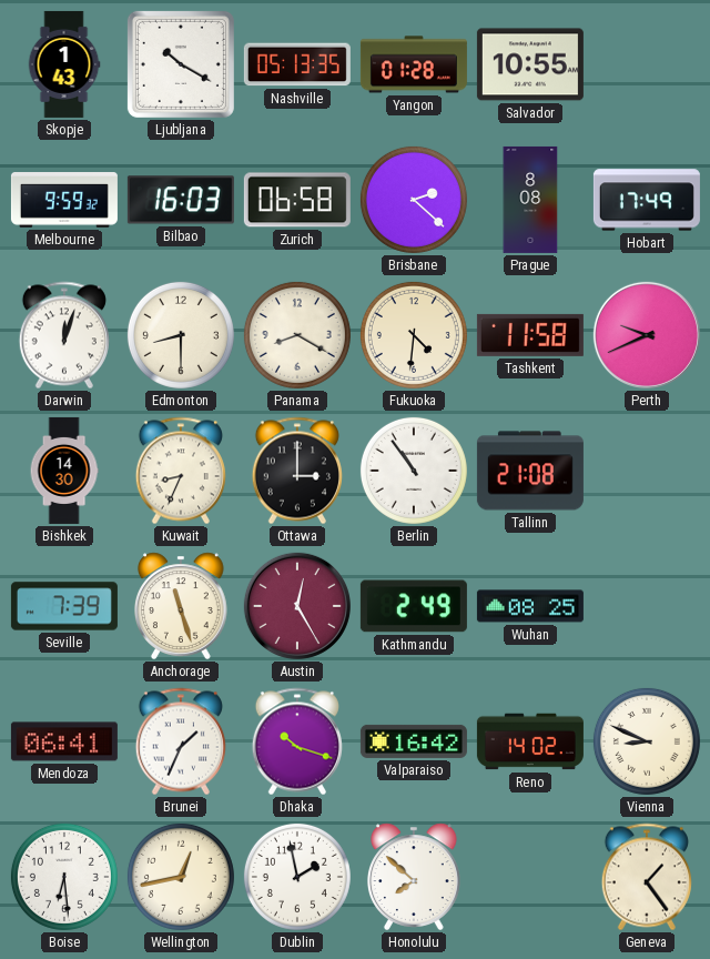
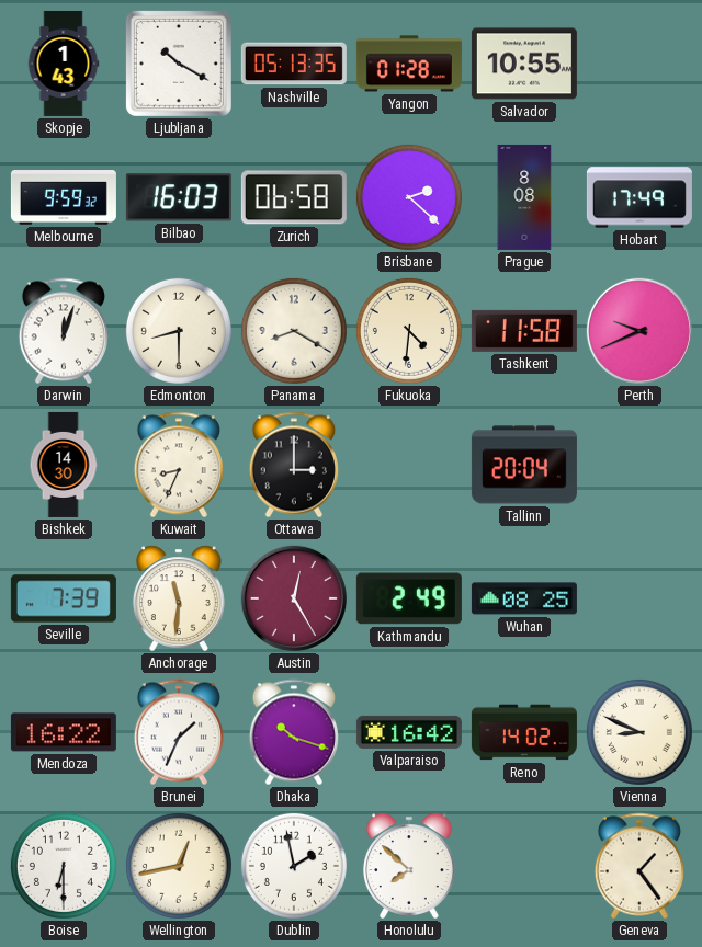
Berlin: 10:54 -> none (414, 471)
Tallinn: 21:08 -> 20:04 (524, 465)
Anchorage: 11:27 -> 11:31 (179, 598)
Mendoza: 06:41 -> 16:22 (64, 732)
Boise: 6:29 -> 6:30 (64, 866)
